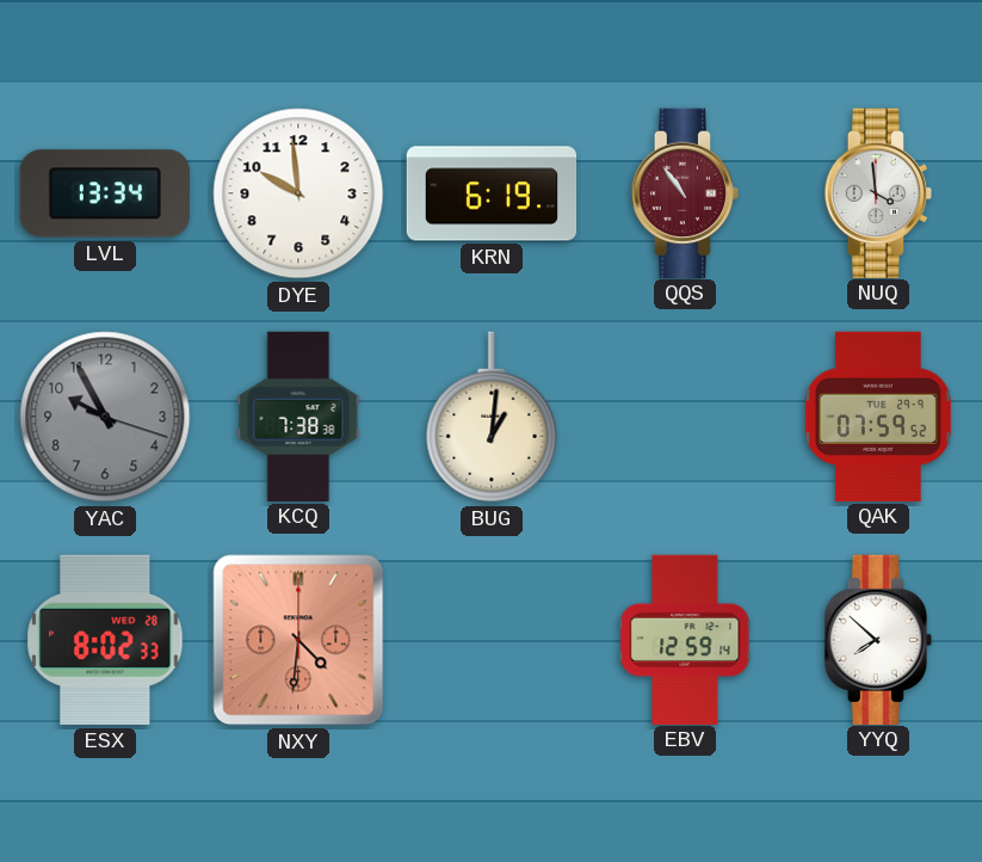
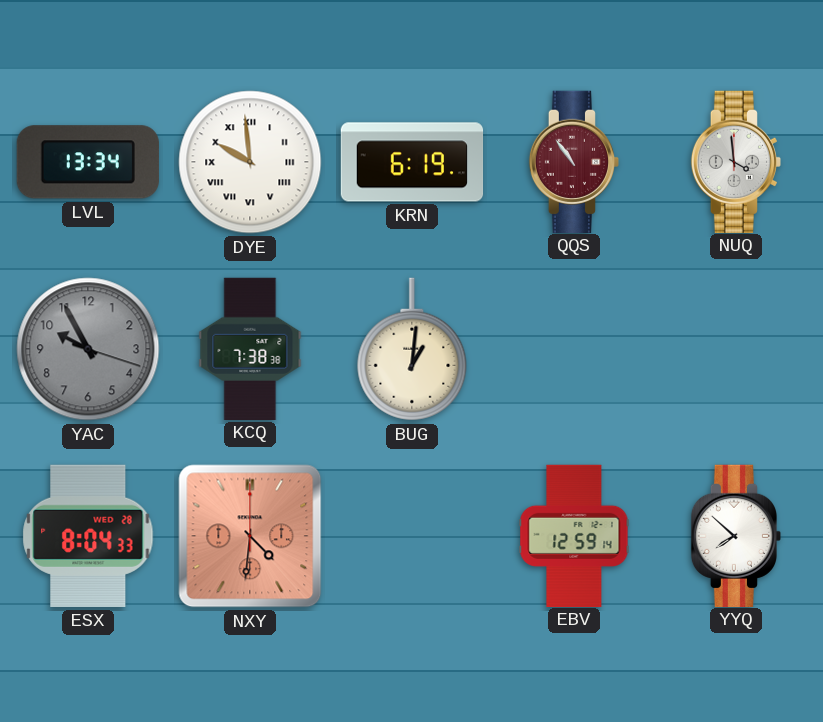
DYE numerals: Arabic -> Roman (250, 162)
QAK: 07:59 -> none (878, 415)
ESX: 8:02 -> 8:04 (88, 536)
